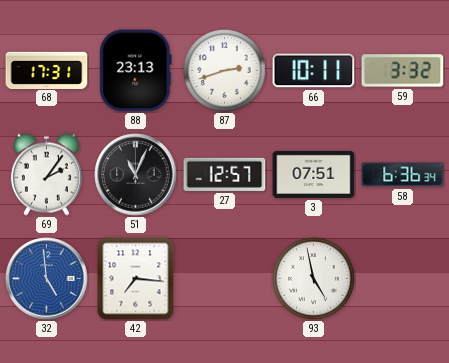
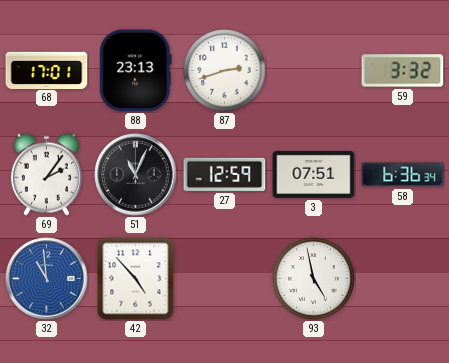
68: 17:31 -> 17:01 (47, 70)
66: 10:11 -> none (314, 71)
27: 12:57 -> 12:59 (225, 174)
32: 4:59 -> 10:59 (47, 279)
42: 7:16 -> 4:53 (136, 279)
